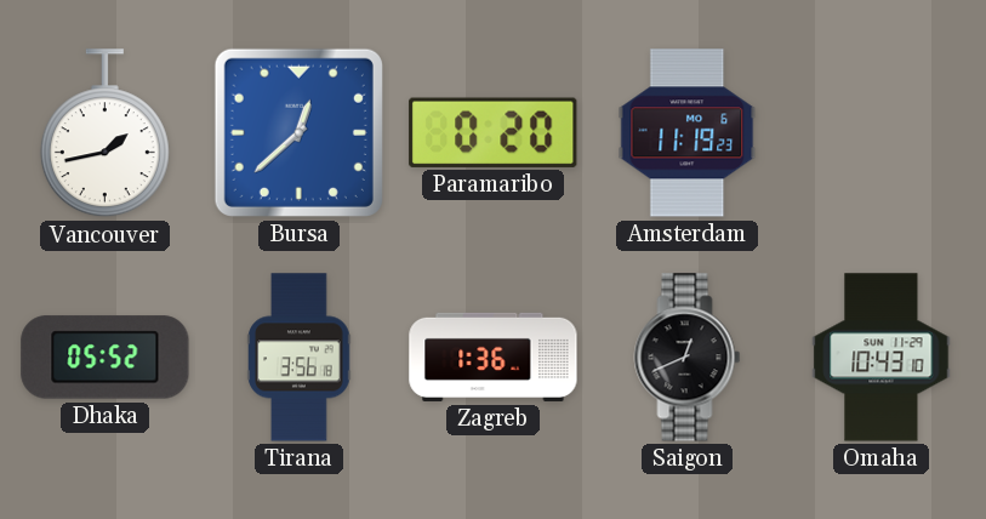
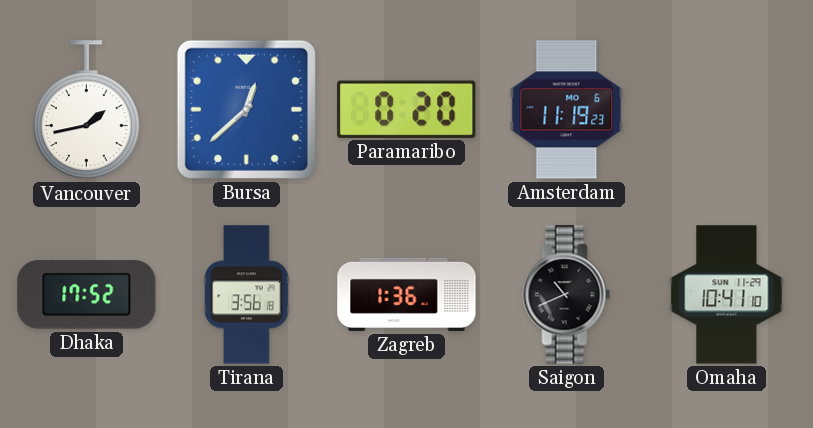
Dhaka: 05:52 -> 17:52 (87, 295)
Saigon: 12:41 -> 10:41 (567, 295)
Omaha: 10:43 -> 10:41 (727, 295)
